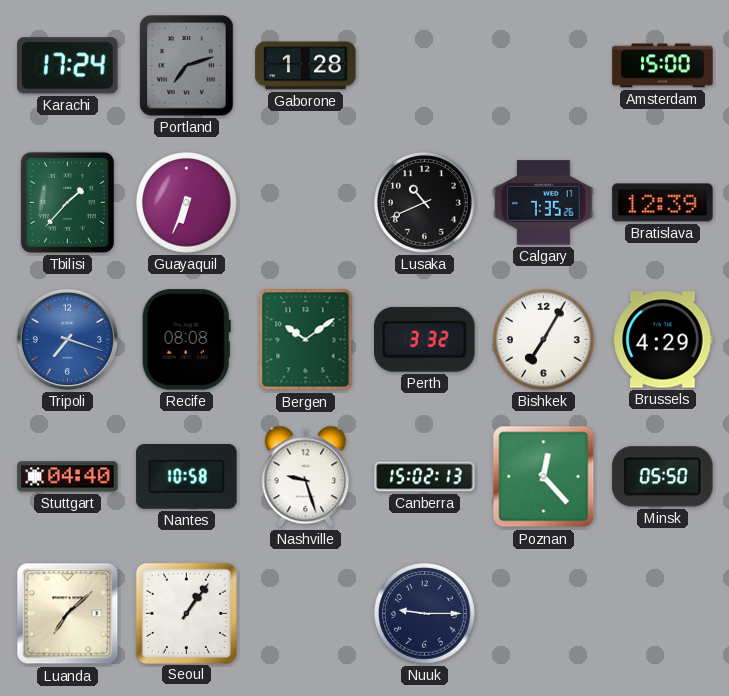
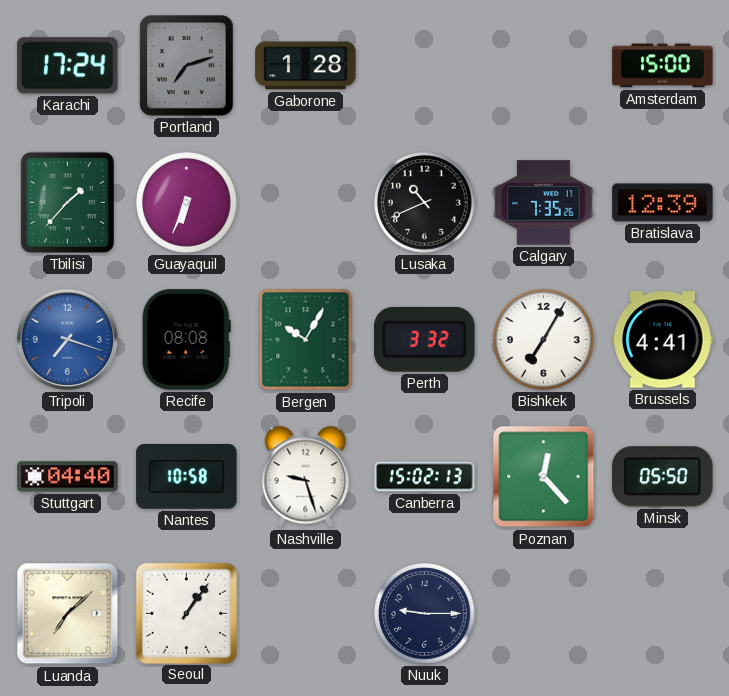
Bergen: 10:09 -> 10:05 (306, 340)
Brussels: 4:29 -> 4:41 (663, 340)
